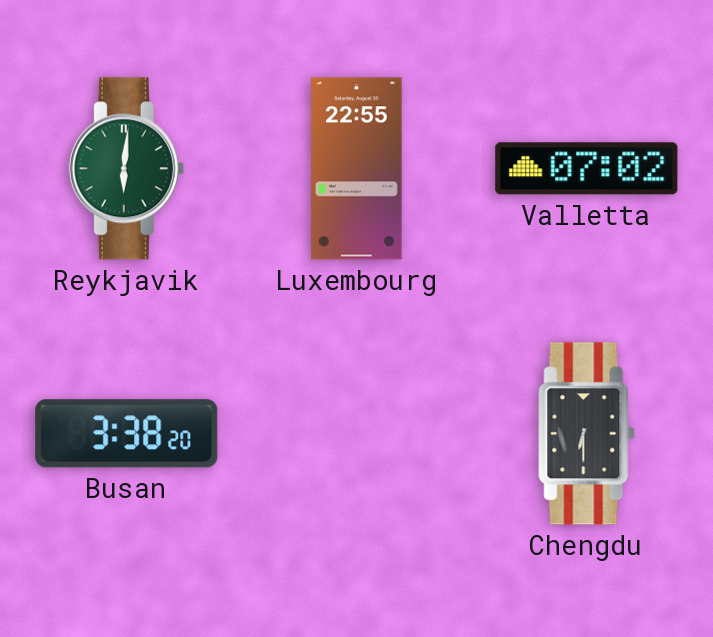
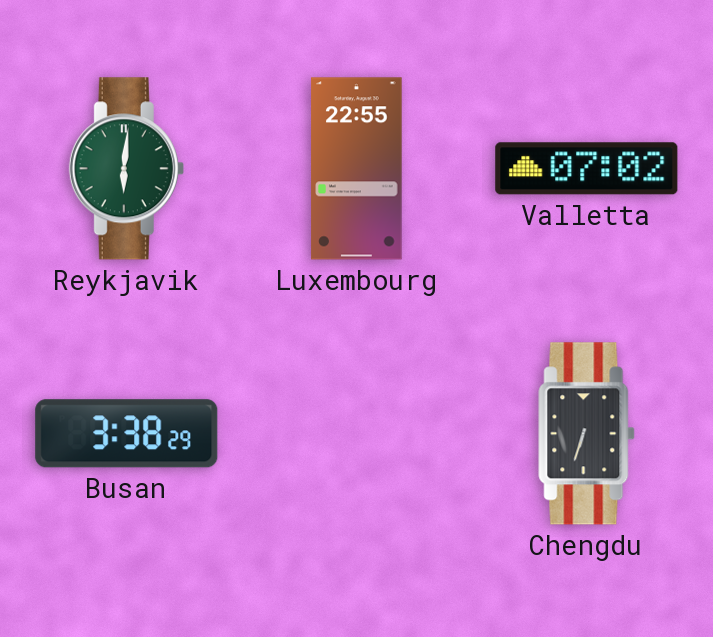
Busan: 3:38:20 -> 3:38:29 (127, 434)
Chengdu: 6:30 -> 6:33 (587, 434)
